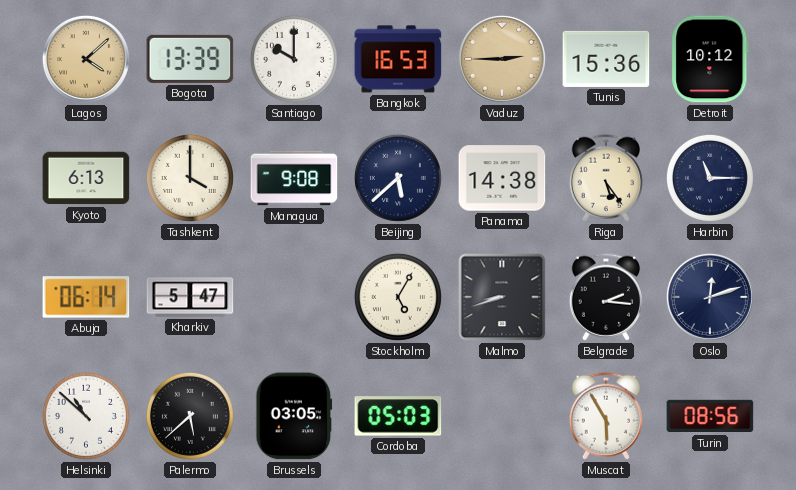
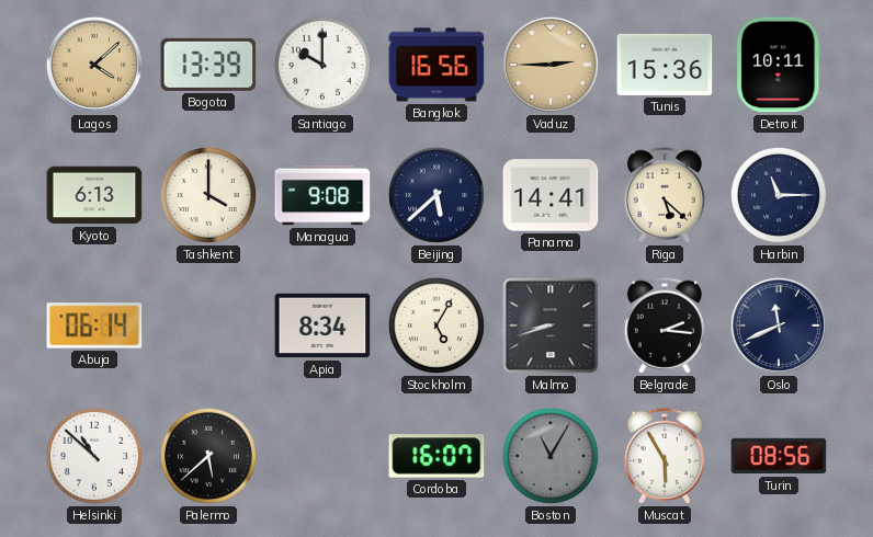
Bangkok: 16:53 -> 16:56 (436, 65)
Detroit: 10:12 -> 10:11 (779, 65)
Panama: 14:38 -> 14:41 (551, 195)
Riga: 5:24 -> 5:22 (665, 195)
Kharkiv: 5:47 -> none (190, 297)
Apia: none -> 8:34 (322, 325)
Oslo: 12:12 -> 11:41 (779, 325)
Brussels: 03:05 -> none (294, 416)
Cordoba: 05:03 -> 16:07 (436, 456)
Boston: none -> 11:05 (551, 456)
